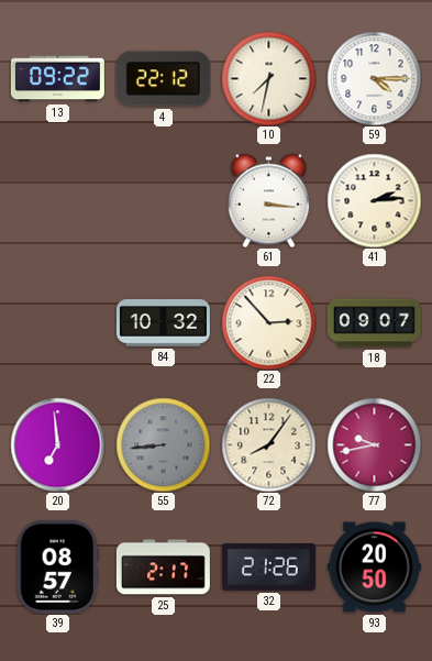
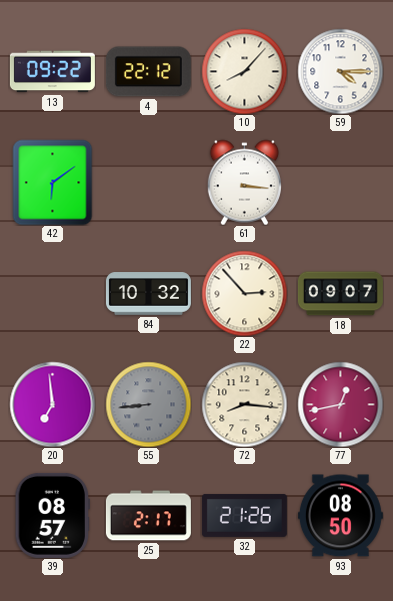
10: 7:32 -> 8:07 (244, 71)
42: none -> 6:09 (53, 182)
41: 2:14 -> none (374, 200)
72: 8:06 -> 8:16 (244, 404)
77: 9:43 -> 12:43 (340, 404)
93: 20:50 -> 08:50 (340, 516)
